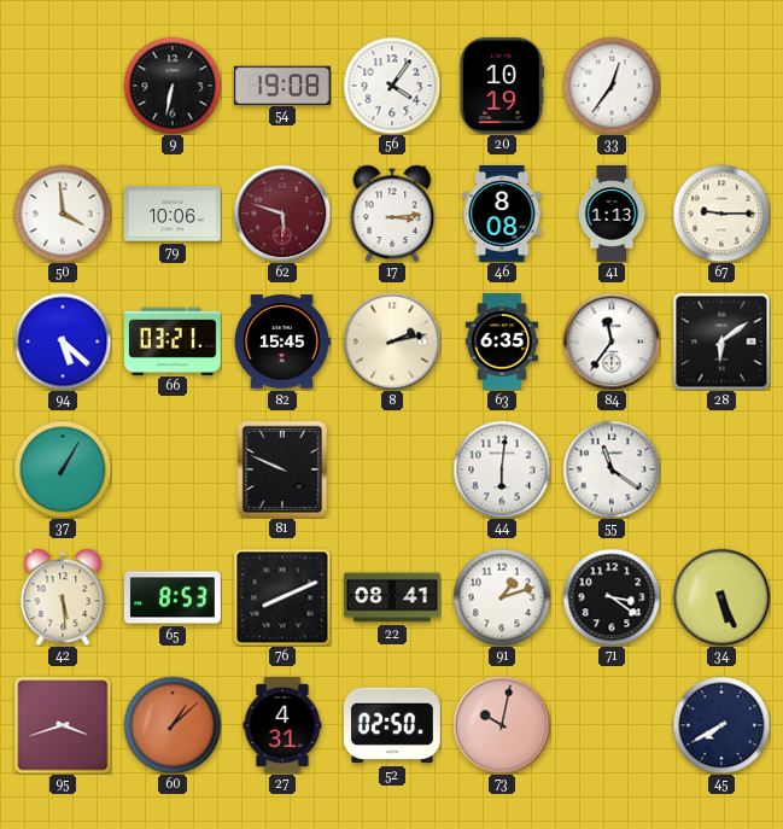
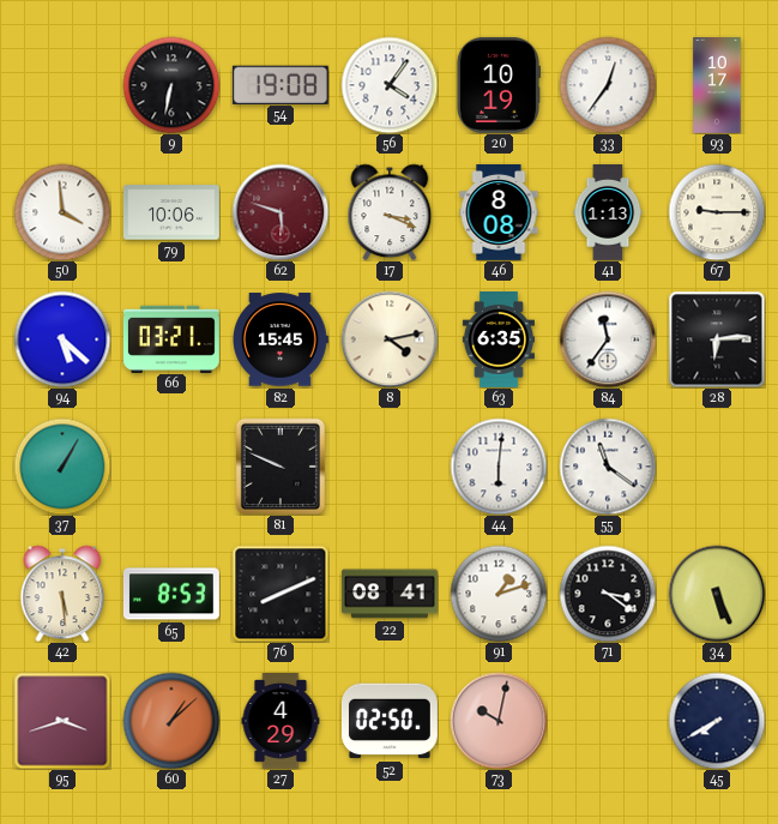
93: none -> 10:17 (717, 86)
17: 3:14 -> 3:19 (390, 212)
8: 2:13 -> 4:13 (390, 339)
28: 6:09 -> 6:14 (717, 339)
27: 4:31 -> 4:29 (281, 722)
